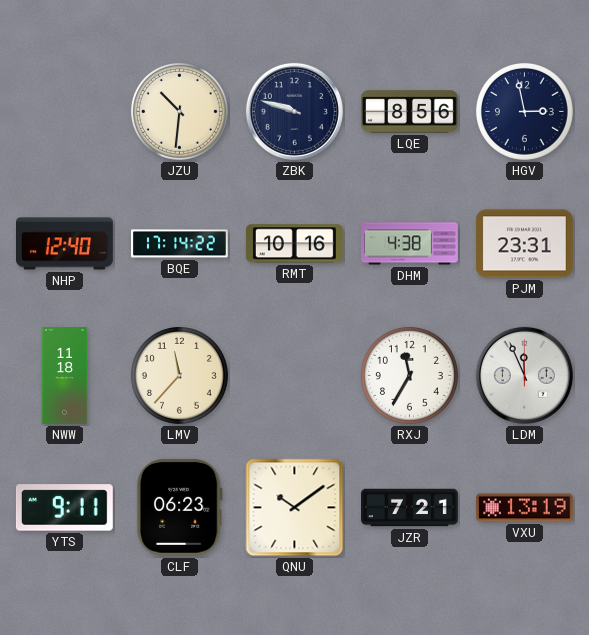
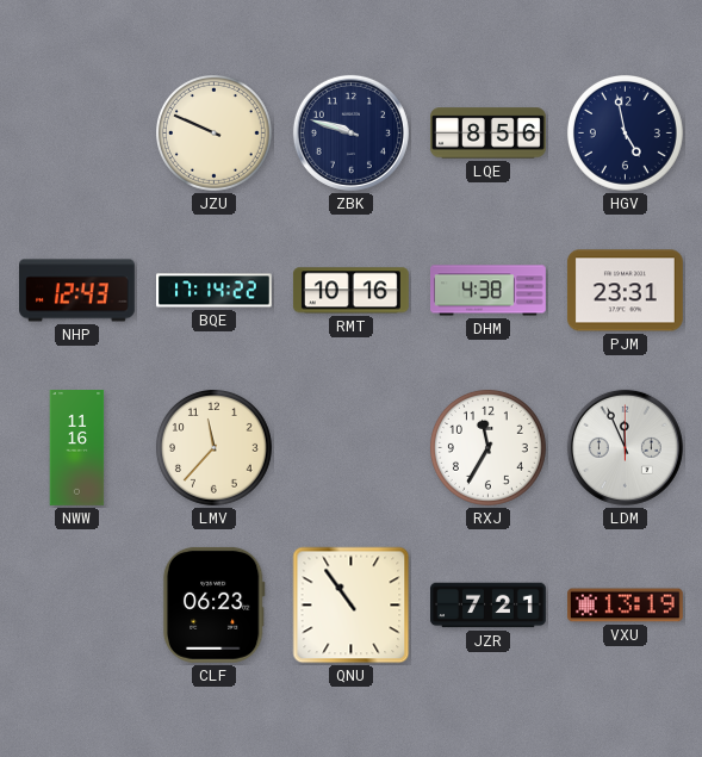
JZU: 10:31 -> 9:49 (213, 132)
HGV: 2:58 -> 4:58 (625, 132)
NHP: 12:40 -> 12:43 (77, 291)
NWW: 11:18 -> 11:16 (77, 448)
YTS: 9:11 -> none (64, 508)
QNU: 10:09 -> 10:54 (352, 606)
